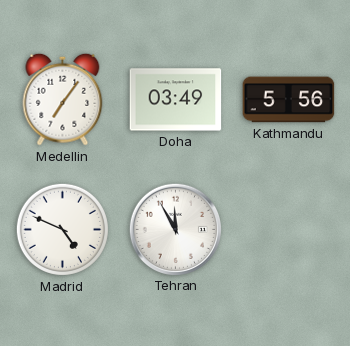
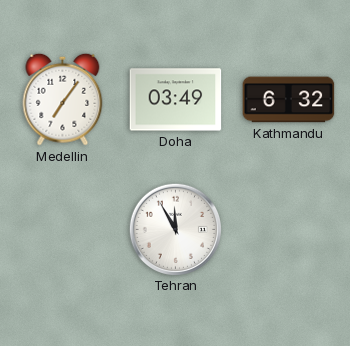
Kathmandu: 5:56 -> 6:32 (289, 100)
Madrid: 4:49 -> none (62, 229)
